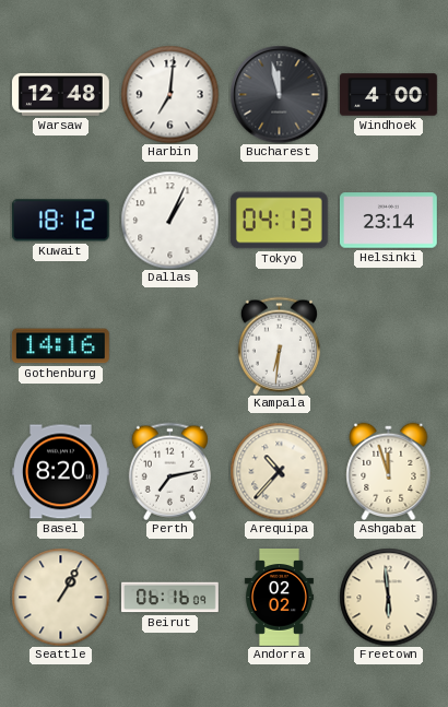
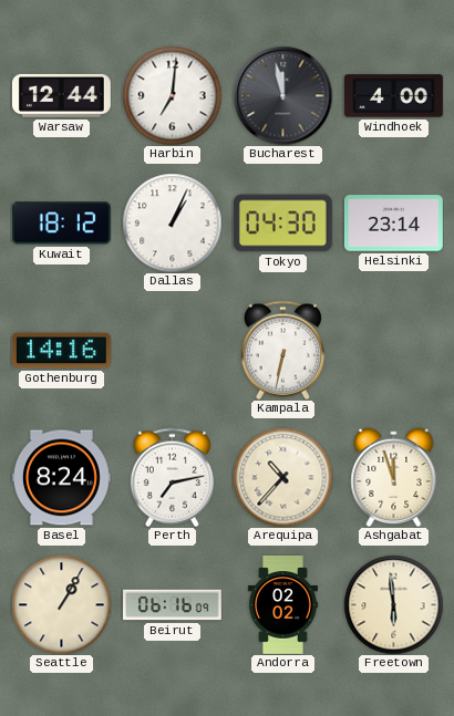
Warsaw: 12:48 -> 12:44 (61, 95)
Tokyo: 04:13 -> 04:30 (282, 224)
Kampala: 6:31 -> 6:32 (282, 350)
Basel: 8:20 -> 8:24 (62, 478)
